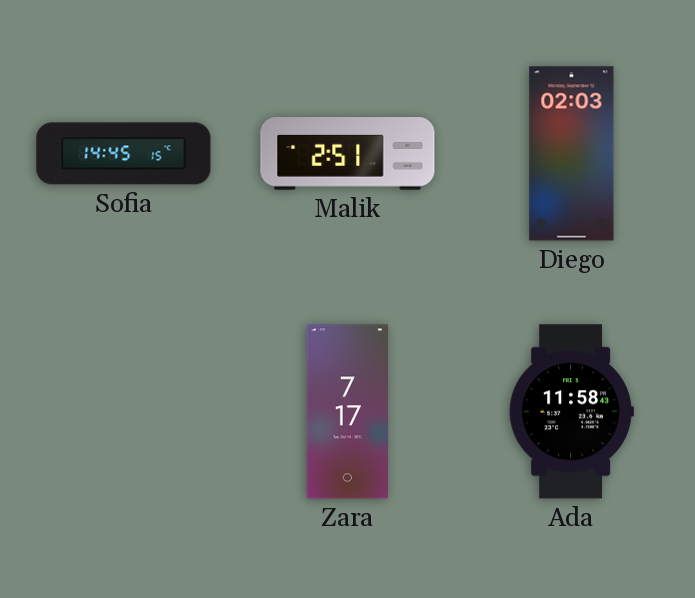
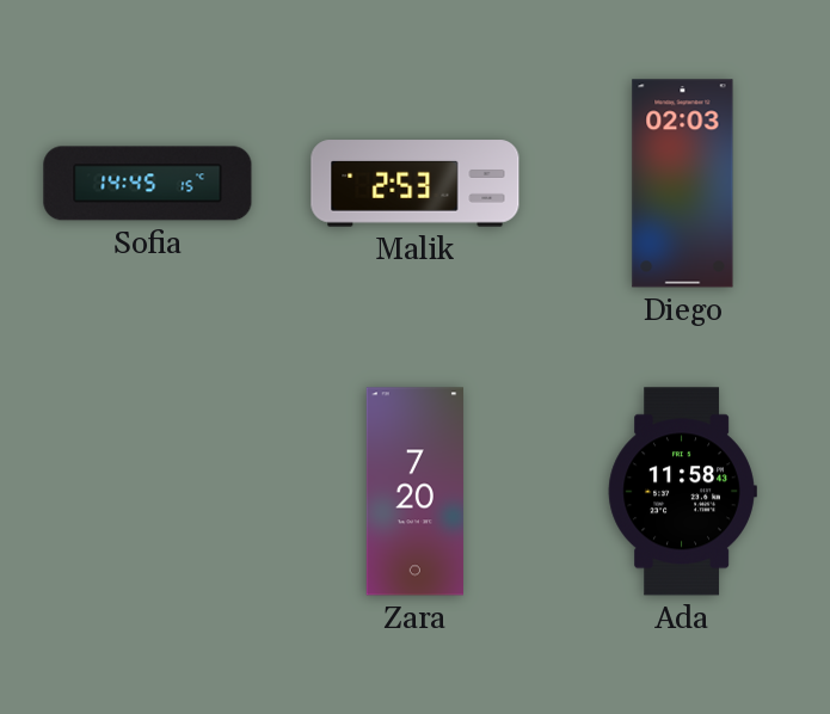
Malik: 2:51 -> 2:53 (416, 184)
Zara: 7:17 -> 7:20 (414, 492)
